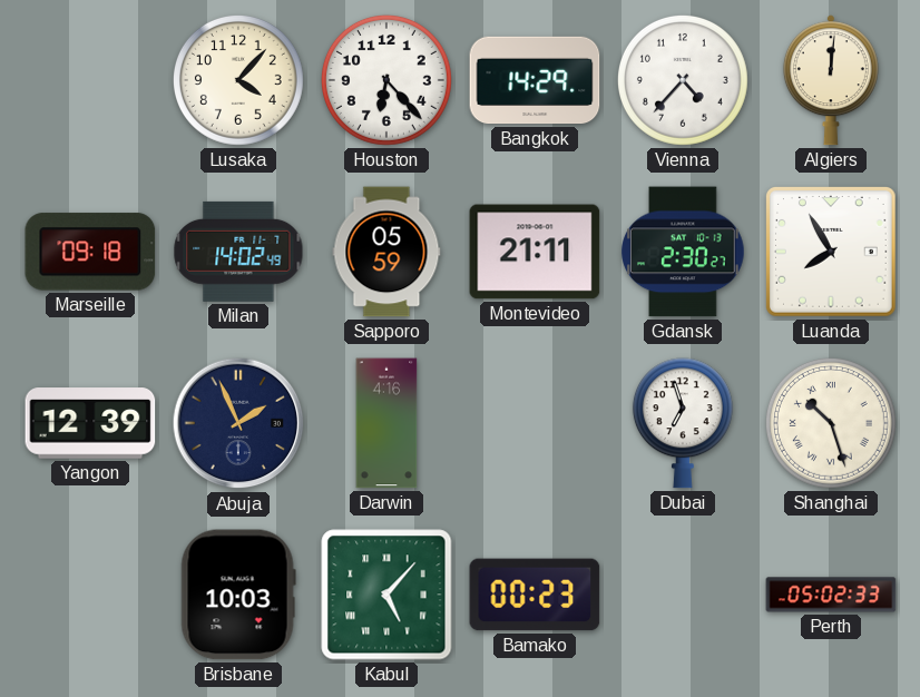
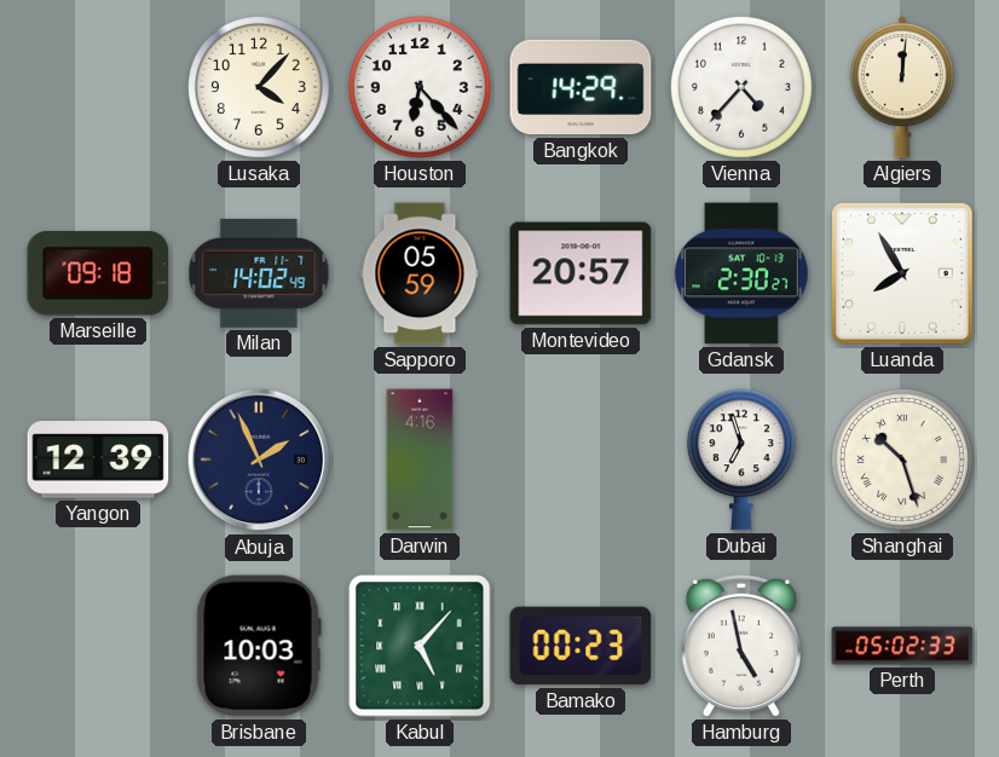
Montevideo: 21:11 -> 20:57 (581, 273)
Hamburg: none -> 4:58 (740, 646)
